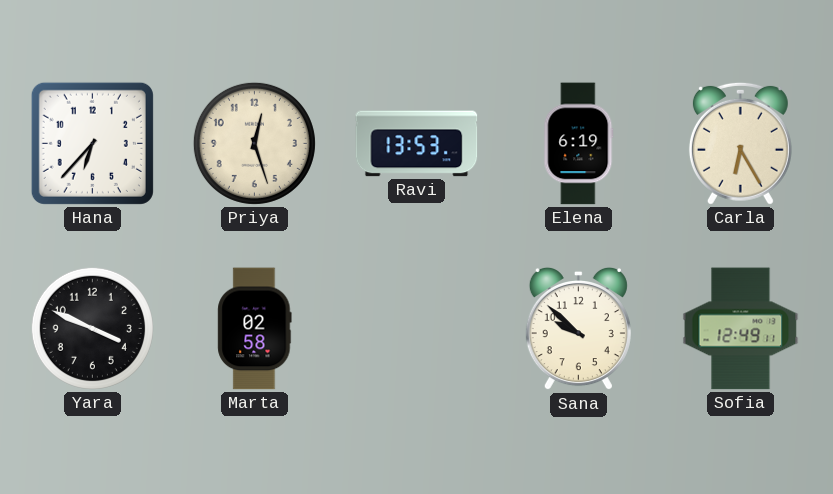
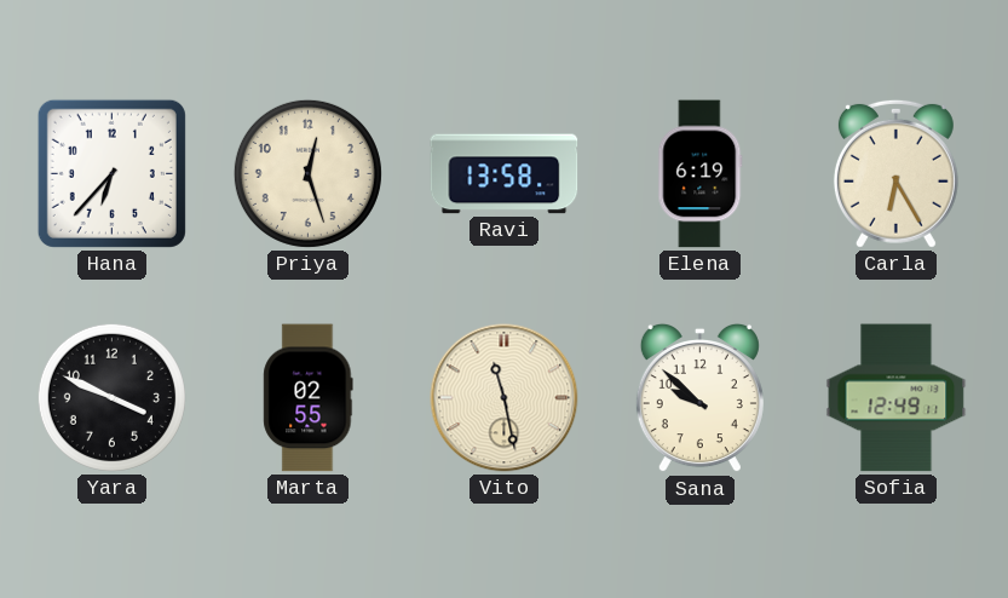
Ravi: 13:53 -> 13:58 (505, 174)
Marta: 02:58 -> 02:55 (309, 398)
Vito: none -> 11:28 (505, 398)
